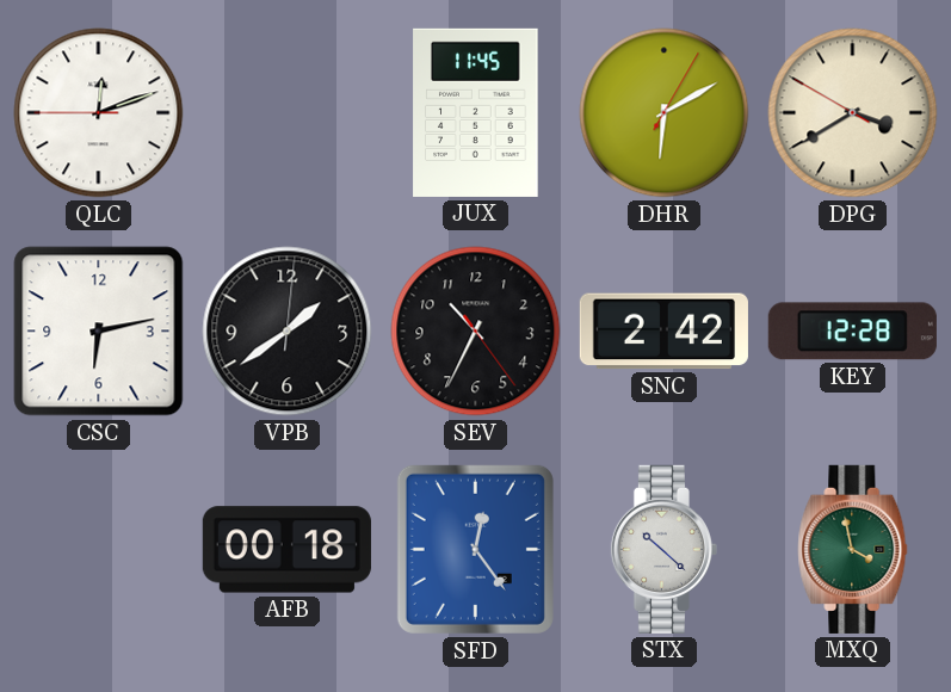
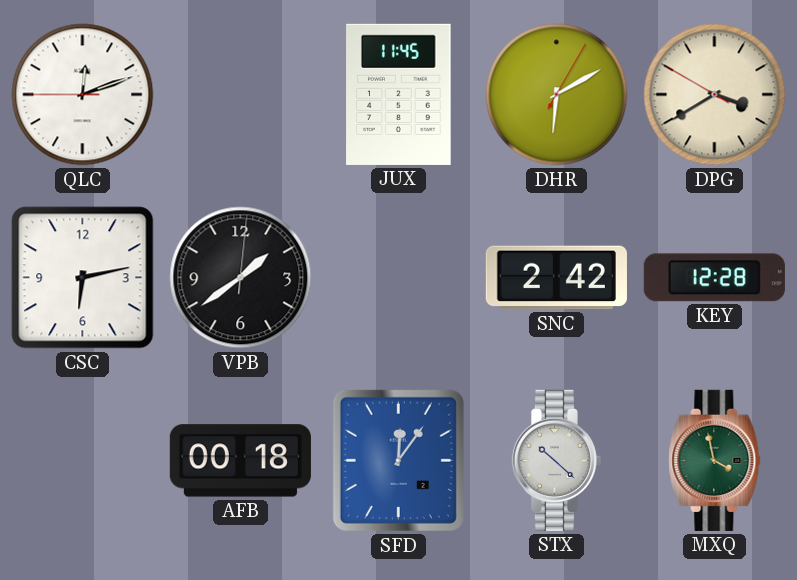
SEV: 10:34 -> none (476, 332)
SFD: 12:24 -> 12:06 (398, 460)
